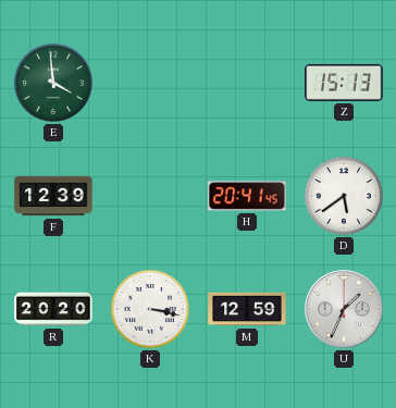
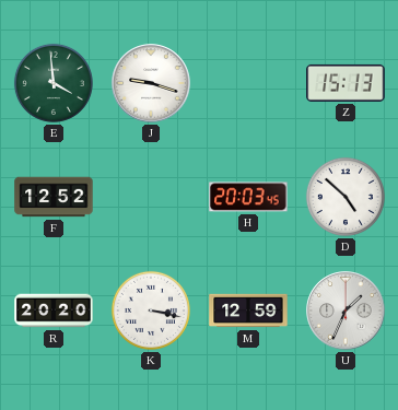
J: none -> 9:18 (151, 83)
F: 12:39 -> 12:52 (54, 197)
H: 20:41 -> 20:03 (248, 197)
D: 5:39 -> 4:52 (346, 197)
